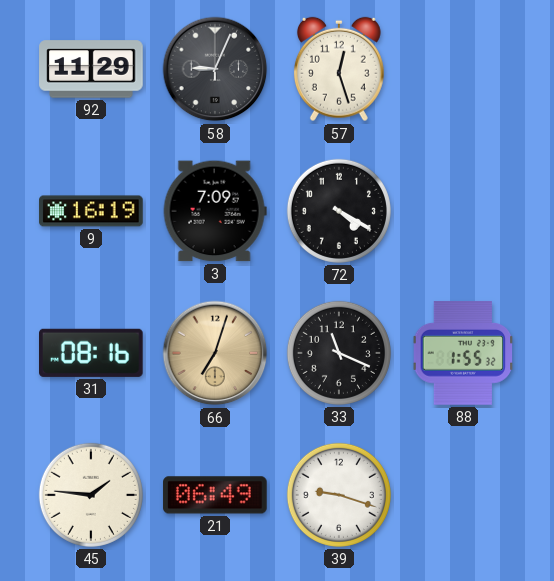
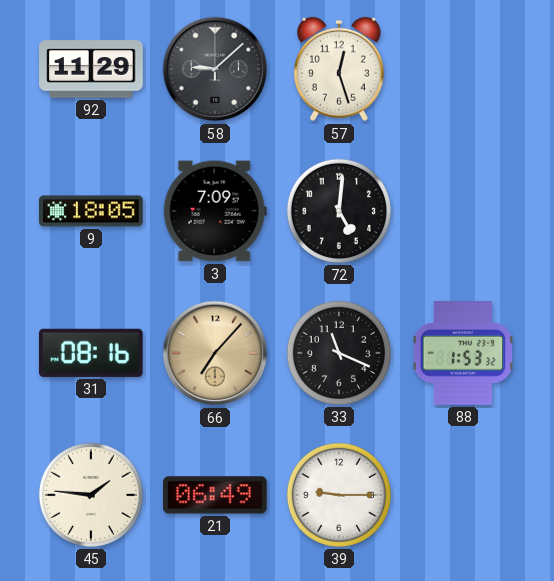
58: 9:04 -> 9:08 (215, 69)
9: 16:19 -> 18:05 (91, 211)
72: 4:20 -> 5:01 (339, 211)
66: 7:03 -> 7:07 (215, 353)
88: 1:55 -> 1:53 (463, 353)
39: 9:18 -> 9:15 (339, 495)
